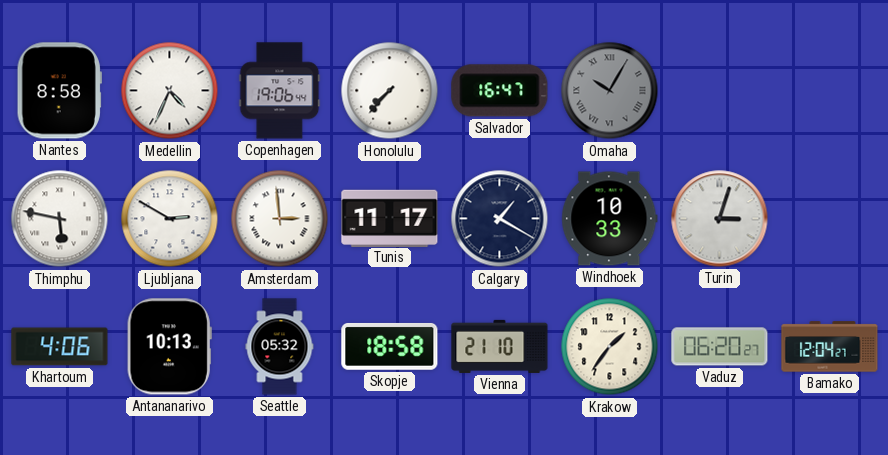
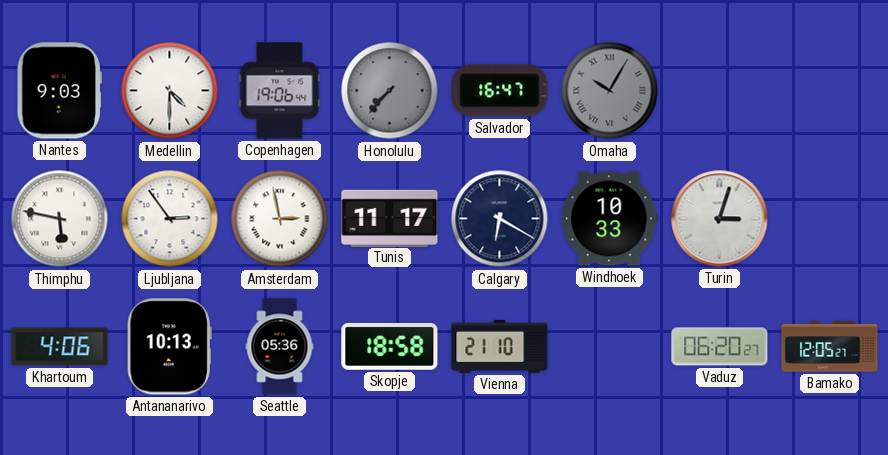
Nantes: 8:58 -> 9:03 (59, 91)
Medellin: 4:34 -> 4:30 (170, 91)
Honolulu dial: white -> grey (390, 91)
Ljubljana: 2:50 -> 2:54 (170, 219)
Amsterdam: 2:59 -> 2:58 (280, 219)
Calgary: 1:20 -> 6:20 (500, 219)
Seattle: 05:32 -> 05:36 (280, 347)
Krakow: 1:36 -> none (610, 347)
Bamako: 12:04 -> 12:05 (830, 347)
